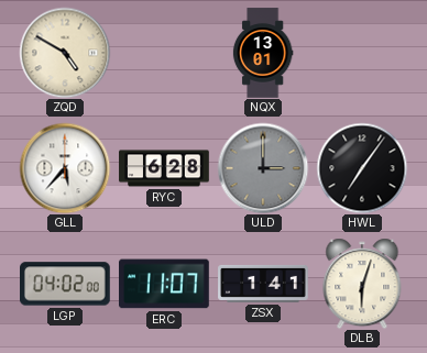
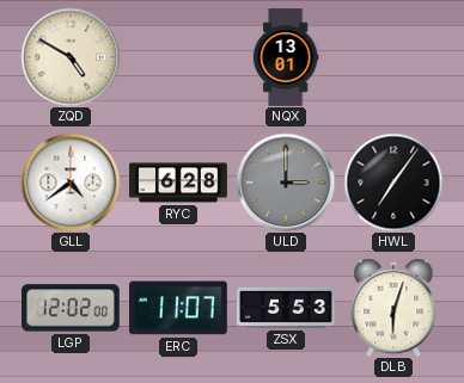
GLL: 5:37 -> 4:39 (71, 183)
LGP: 04:02 -> 12:02 (72, 308)
ZSX: 1:41 -> 5:53 (286, 308)
